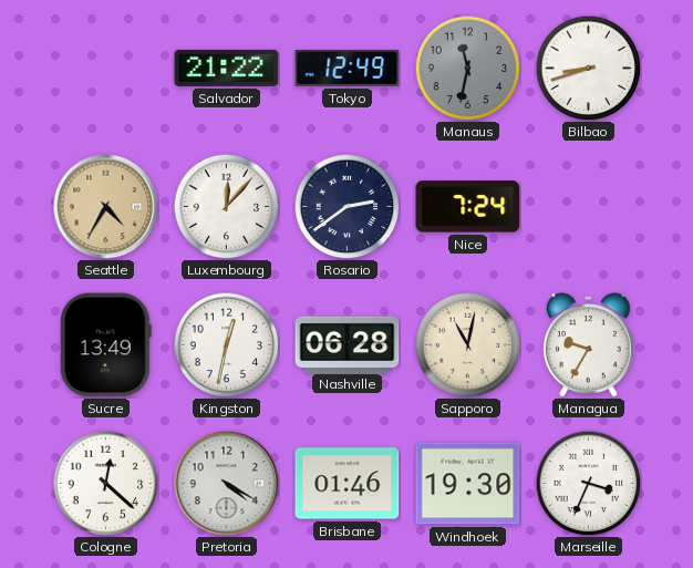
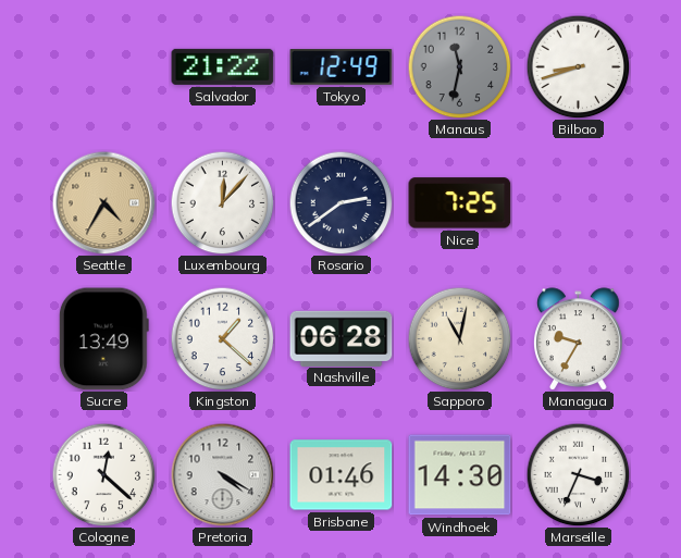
Nice: 7:24 -> 7:25 (460, 203)
Kingston: 12:32 -> 1:22 (222, 338)
Windhoek: 19:30 -> 14:30 (460, 475)
